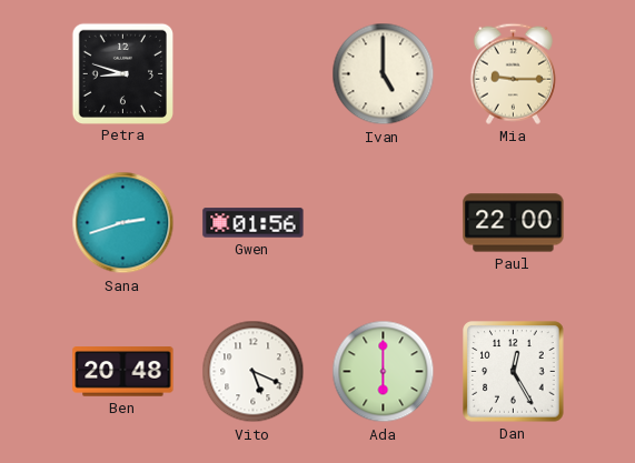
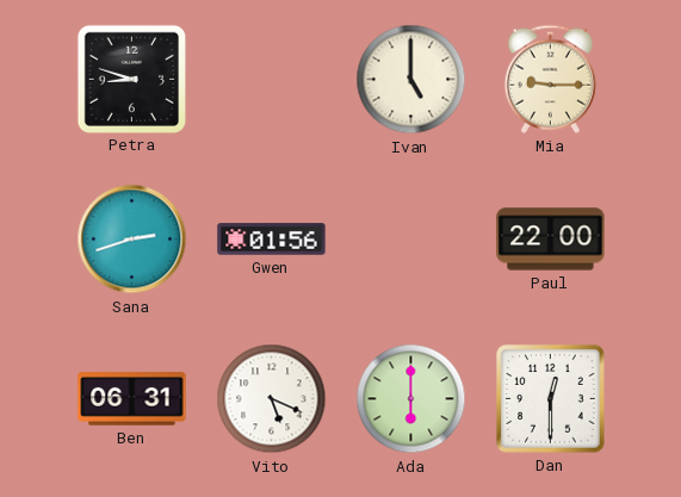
Ben: 20:48 -> 06:31 (132, 399)
Dan: 12:25 -> 12:30 (551, 399)
